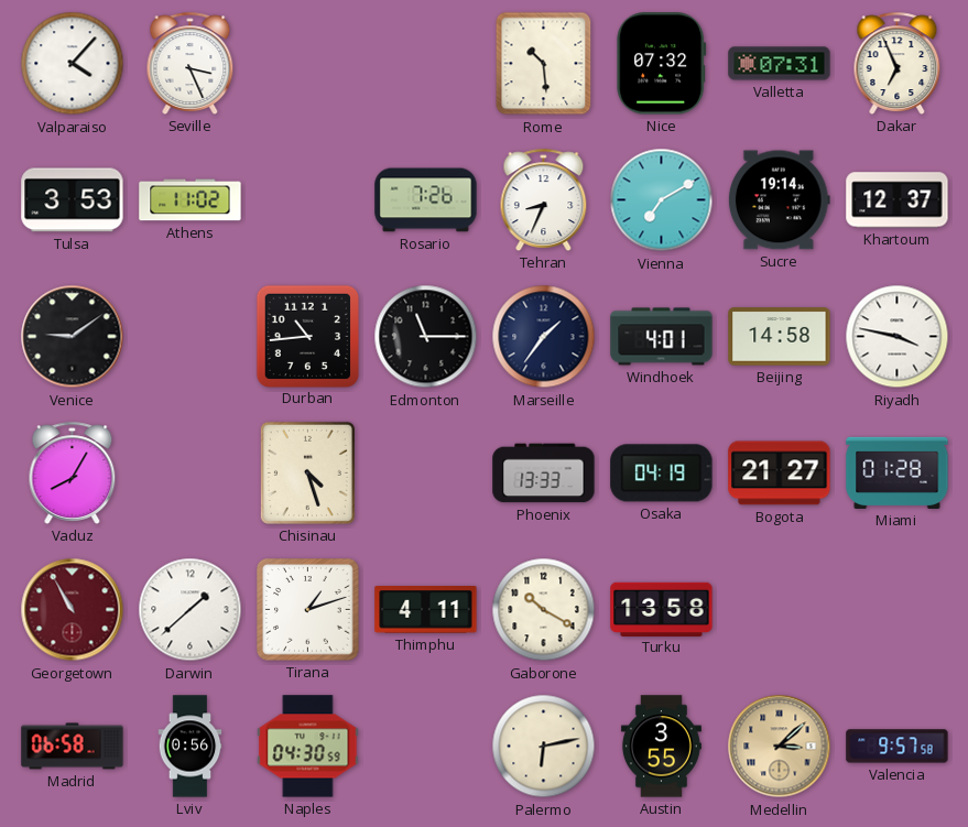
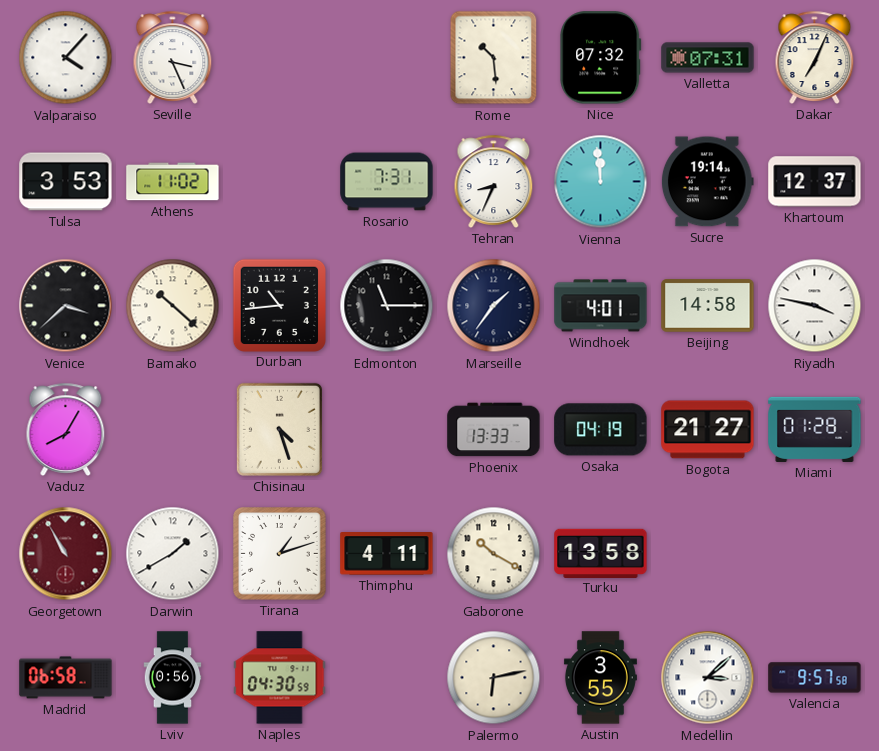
Dakar: 6:56 -> 7:04 (815, 57)
Rosario: 7:26 -> 7:31 (387, 182)
Vienna: 7:10 -> 11:59 (601, 182)
Venice: 9:09 -> 3:38 (66, 306)
Bamako: none -> 10:22 (173, 306)
Darwin: 1:38 -> 1:40 (173, 554)
Medellin dial: champagne -> white (708, 678)
